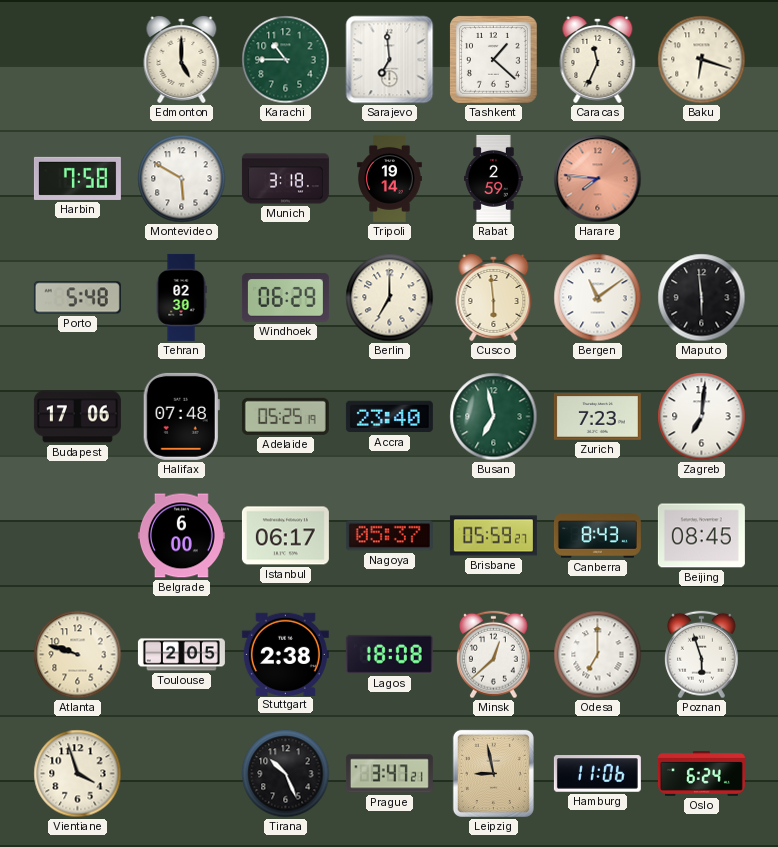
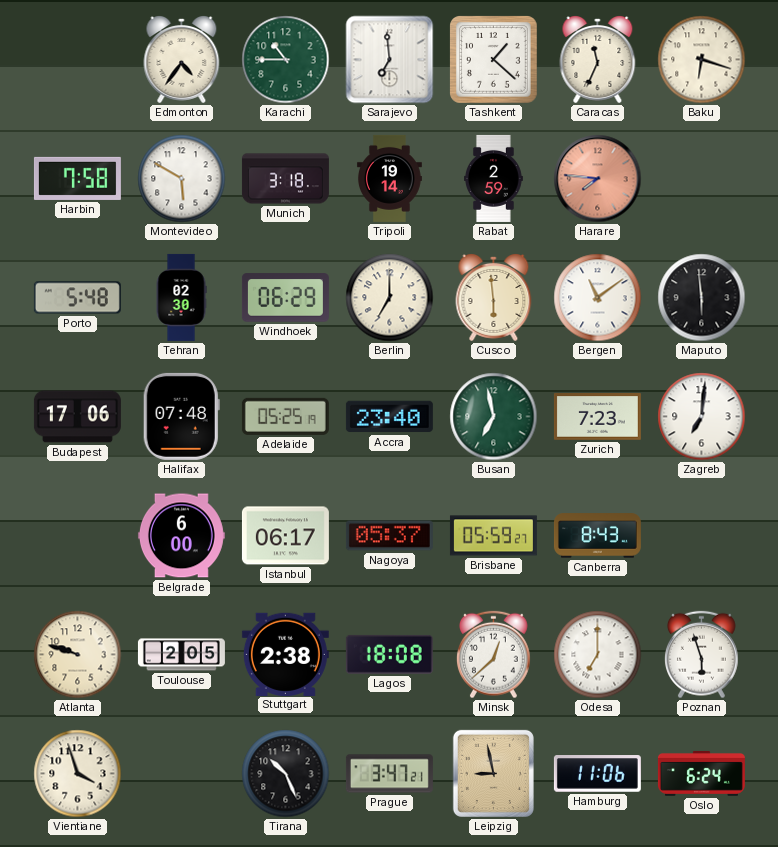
Edmonton: 5:00 -> 4:36 (182, 60)
Beijing: 08:45 -> none (701, 536)
